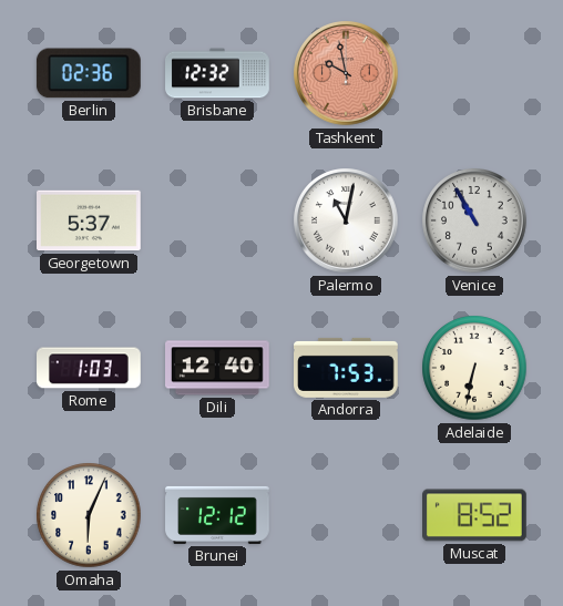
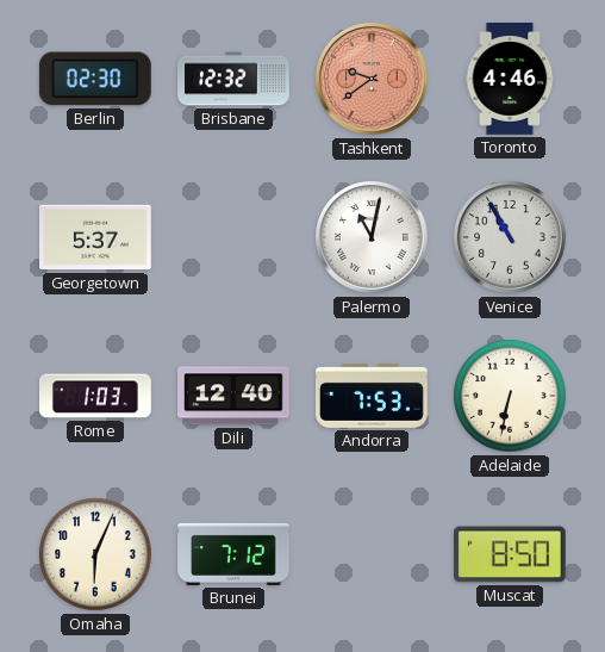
Berlin: 02:36 -> 02:30 (95, 79)
Tashkent: 9:58 -> 9:39 (372, 79)
Toronto: none -> 4:46 (510, 80)
Brunei: 12:12 -> 7:12 (233, 554)
Muscat: 8:52 -> 8:50 (511, 554)
